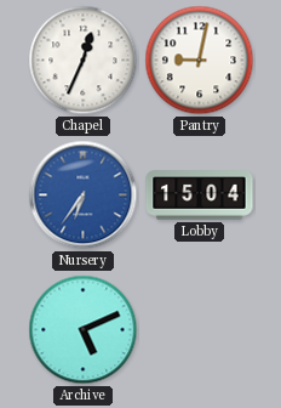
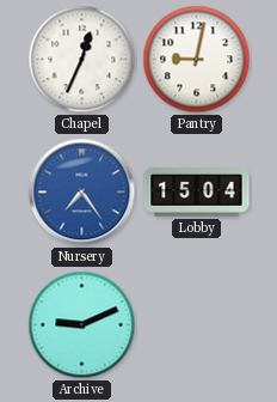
Nursery: 6:36 -> 7:24 (82, 193)
Archive: 5:11 -> 9:11 (82, 325)
